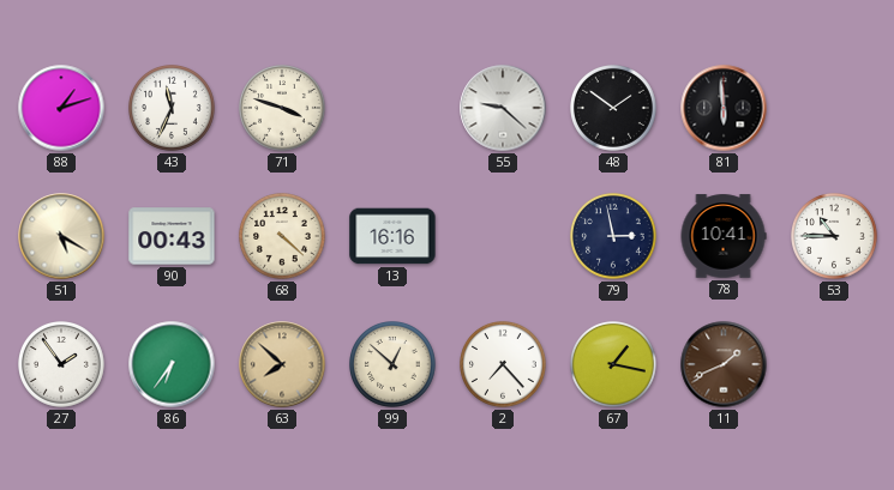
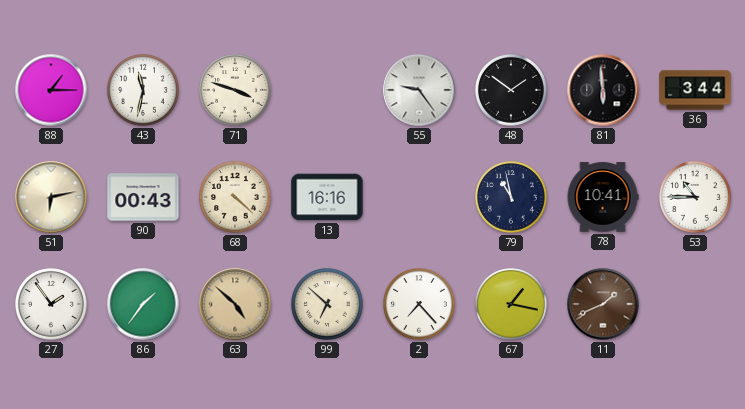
88: 1:12 -> 1:15 (51, 90)
43: 11:34 -> 11:32 (144, 91)
55: 9:22 -> 9:24 (419, 90)
36: none -> 3:44 (695, 90)
51: 5:20 -> 6:13 (51, 197)
79: 2:58 -> 10:58 (512, 198)
86: 6:36 -> 1:36 (143, 304)
63: 7:52 -> 4:52 (235, 304)
99: 12:52 -> 6:52 (328, 305)
